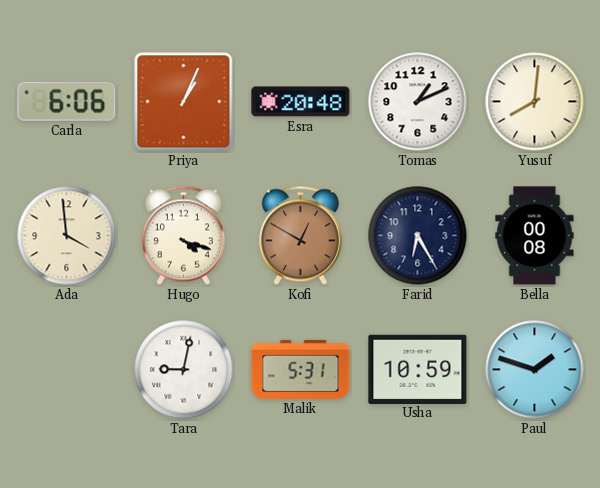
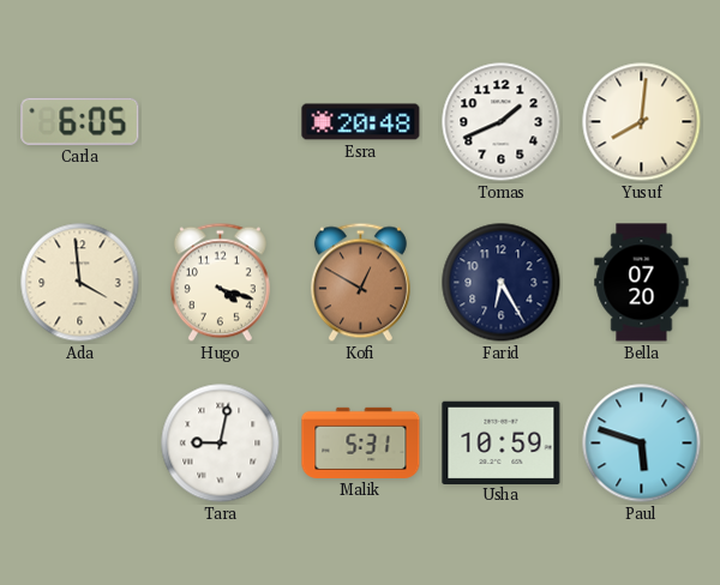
Carla: 6:06 -> 6:05 (80, 121)
Priya: 1:04 -> none (184, 102)
Tomas: 1:11 -> 1:41 (502, 122)
Bella: 00:08 -> 07:20 (642, 283)
Paul: 1:48 -> 5:48 (642, 444)
